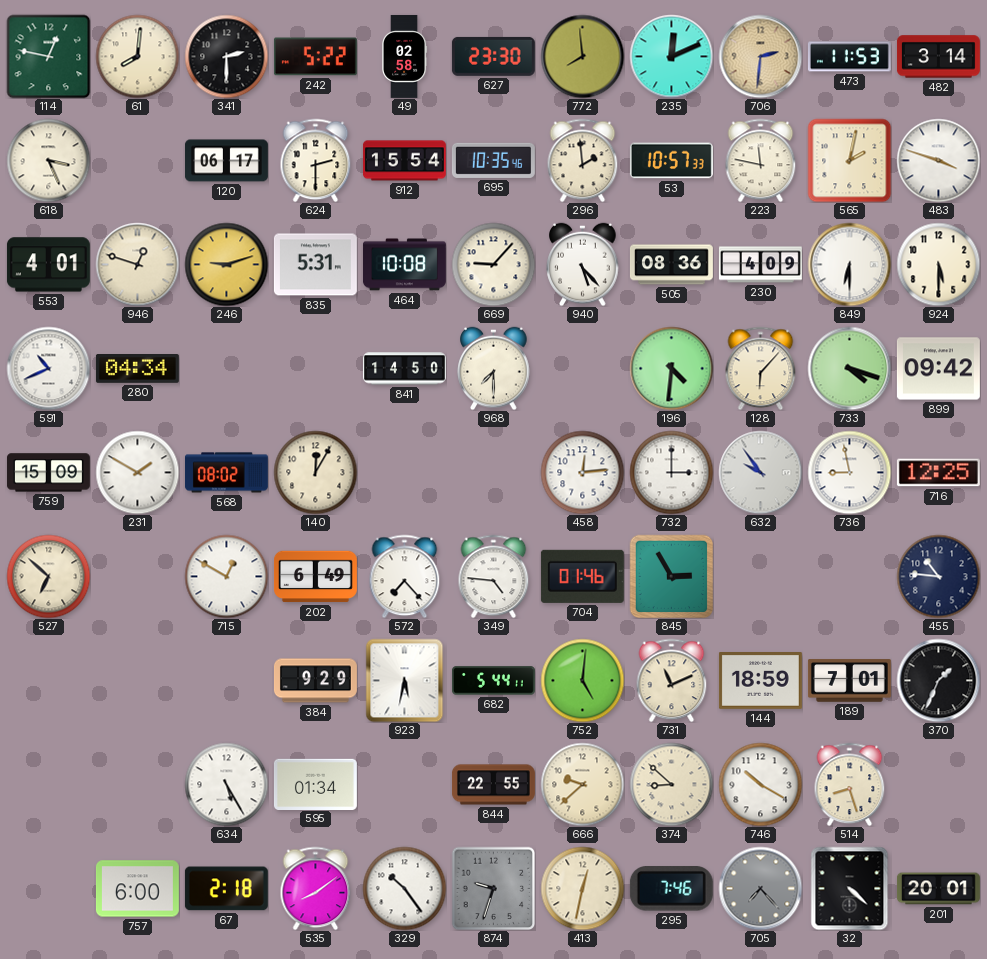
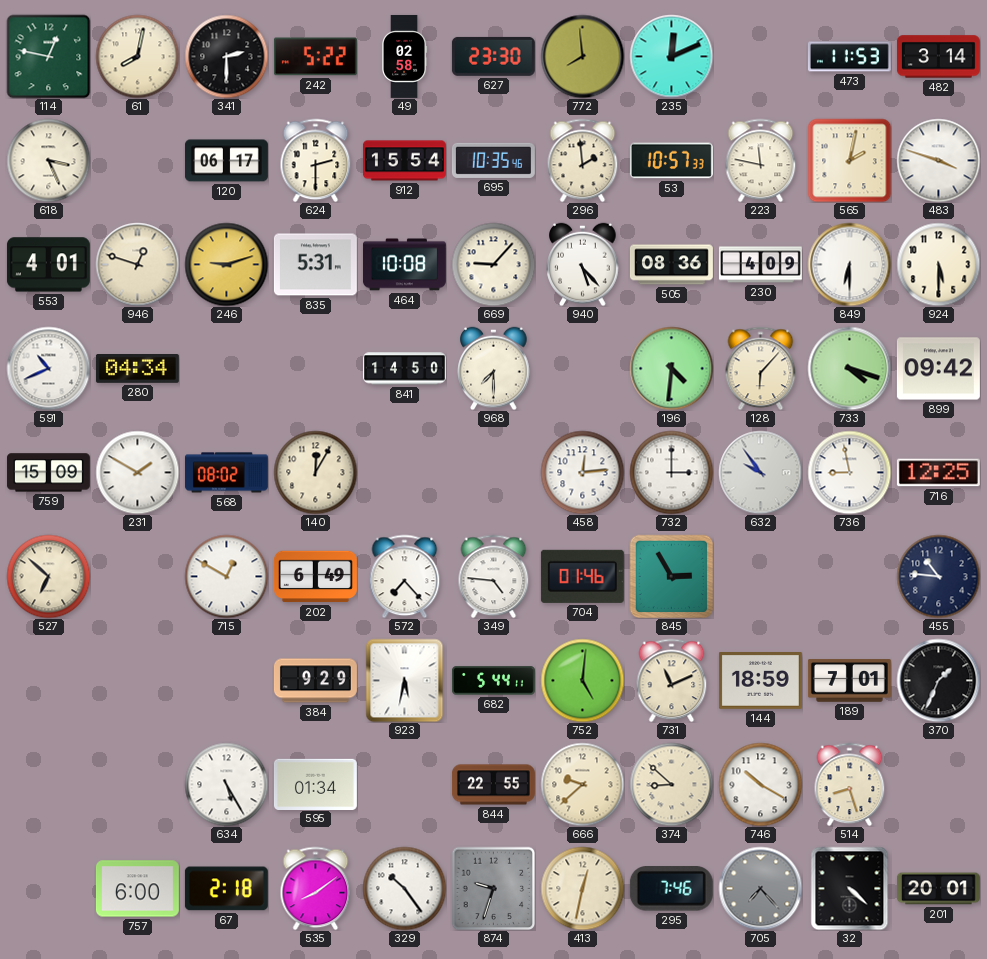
61: 8:01 -> 8:02 (137, 56)
706: 2:31 -> none (760, 56)
